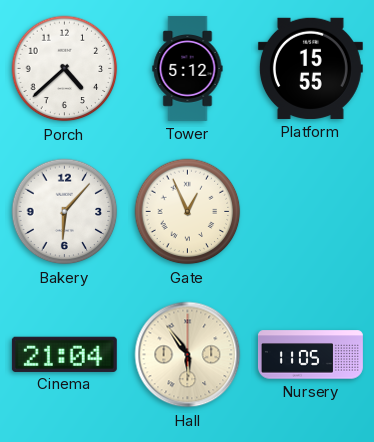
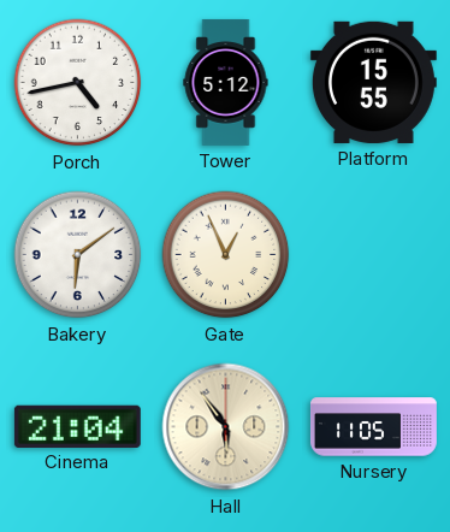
Porch: 4:38 -> 4:43 (78, 83)
Bakery: 6:07 -> 6:09 (78, 255)
